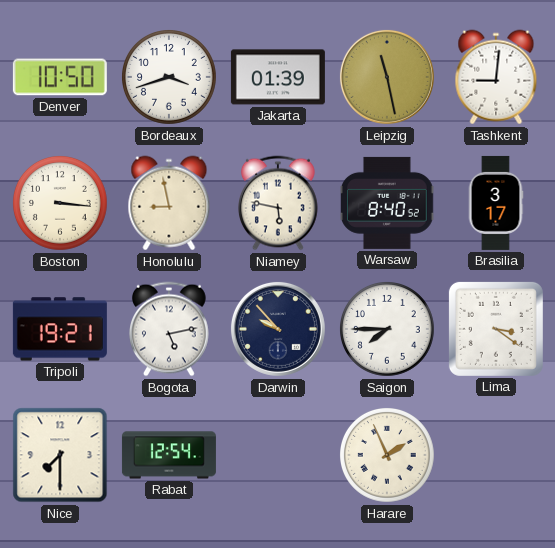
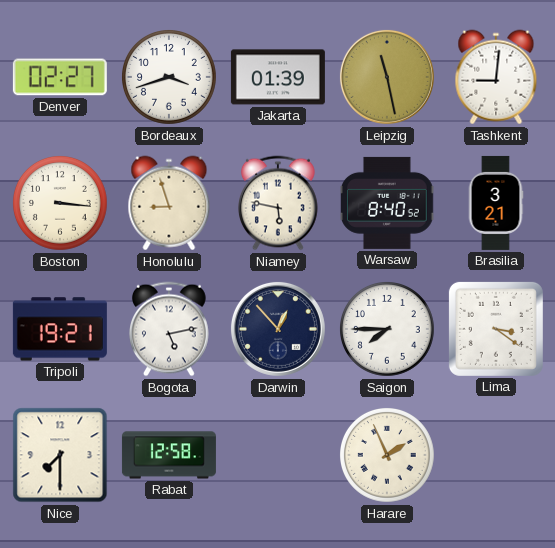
Denver: 10:50 -> 02:27 (60, 77)
Honolulu: 8:58 -> 8:57 (169, 203)
Brasilia: 3:17 -> 3:21 (496, 203)
Darwin: 9:53 -> 12:53 (278, 329)
Rabat: 12:54 -> 12:58 (169, 455)
